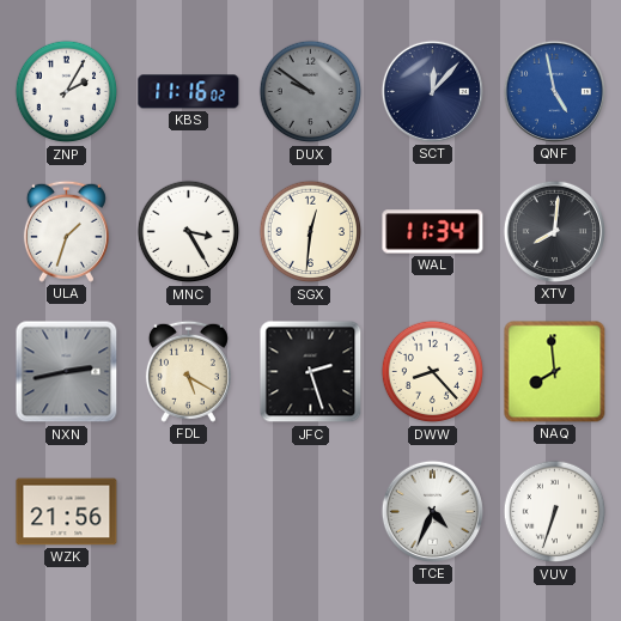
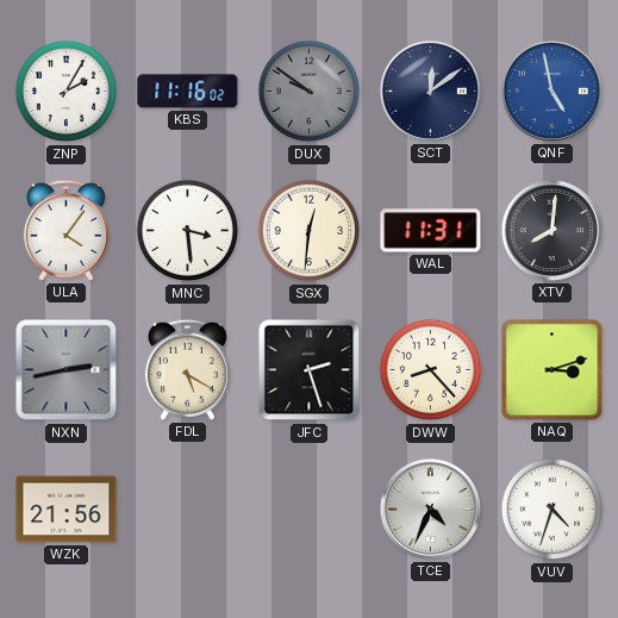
SCT: 12:07 -> 12:09 (430, 90)
ULA: 1:33 -> 4:06 (65, 230)
MNC: 3:25 -> 3:29 (188, 231)
WAL: 11:34 -> 11:31 (431, 231)
NAQ: 7:59 -> 3:12 (553, 370)
VUV: 6:33 -> 4:33 (553, 510)
